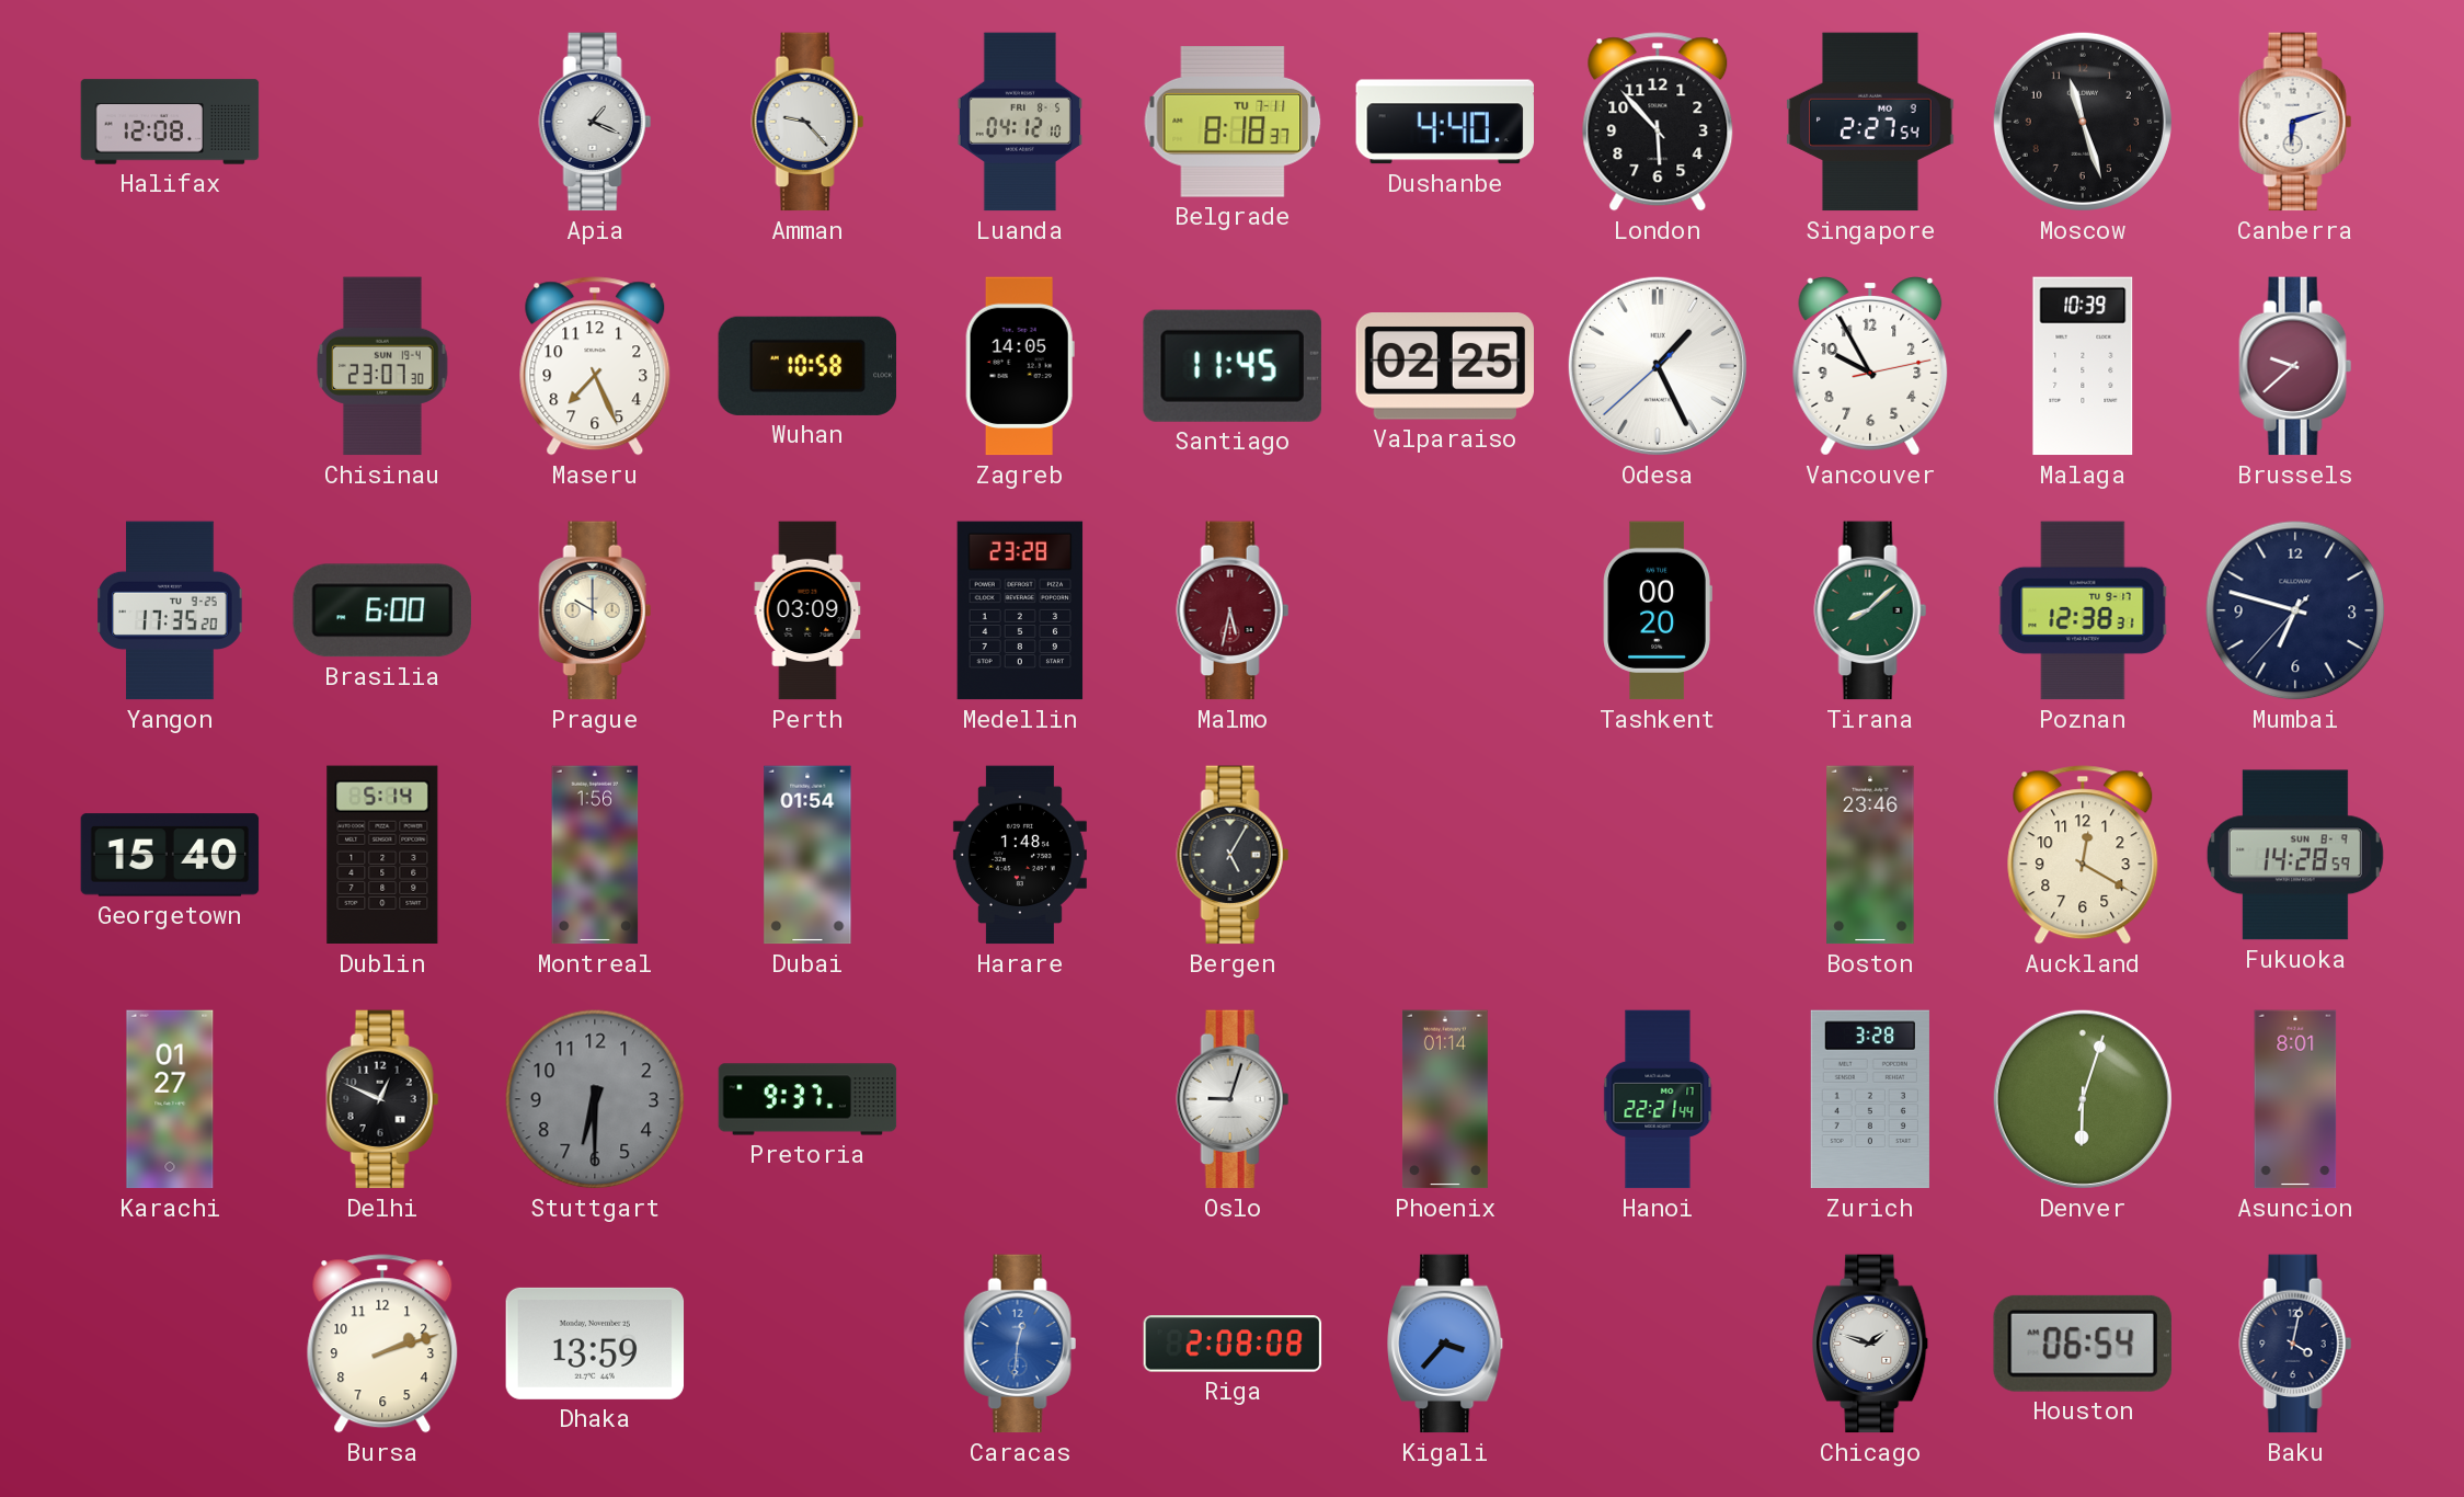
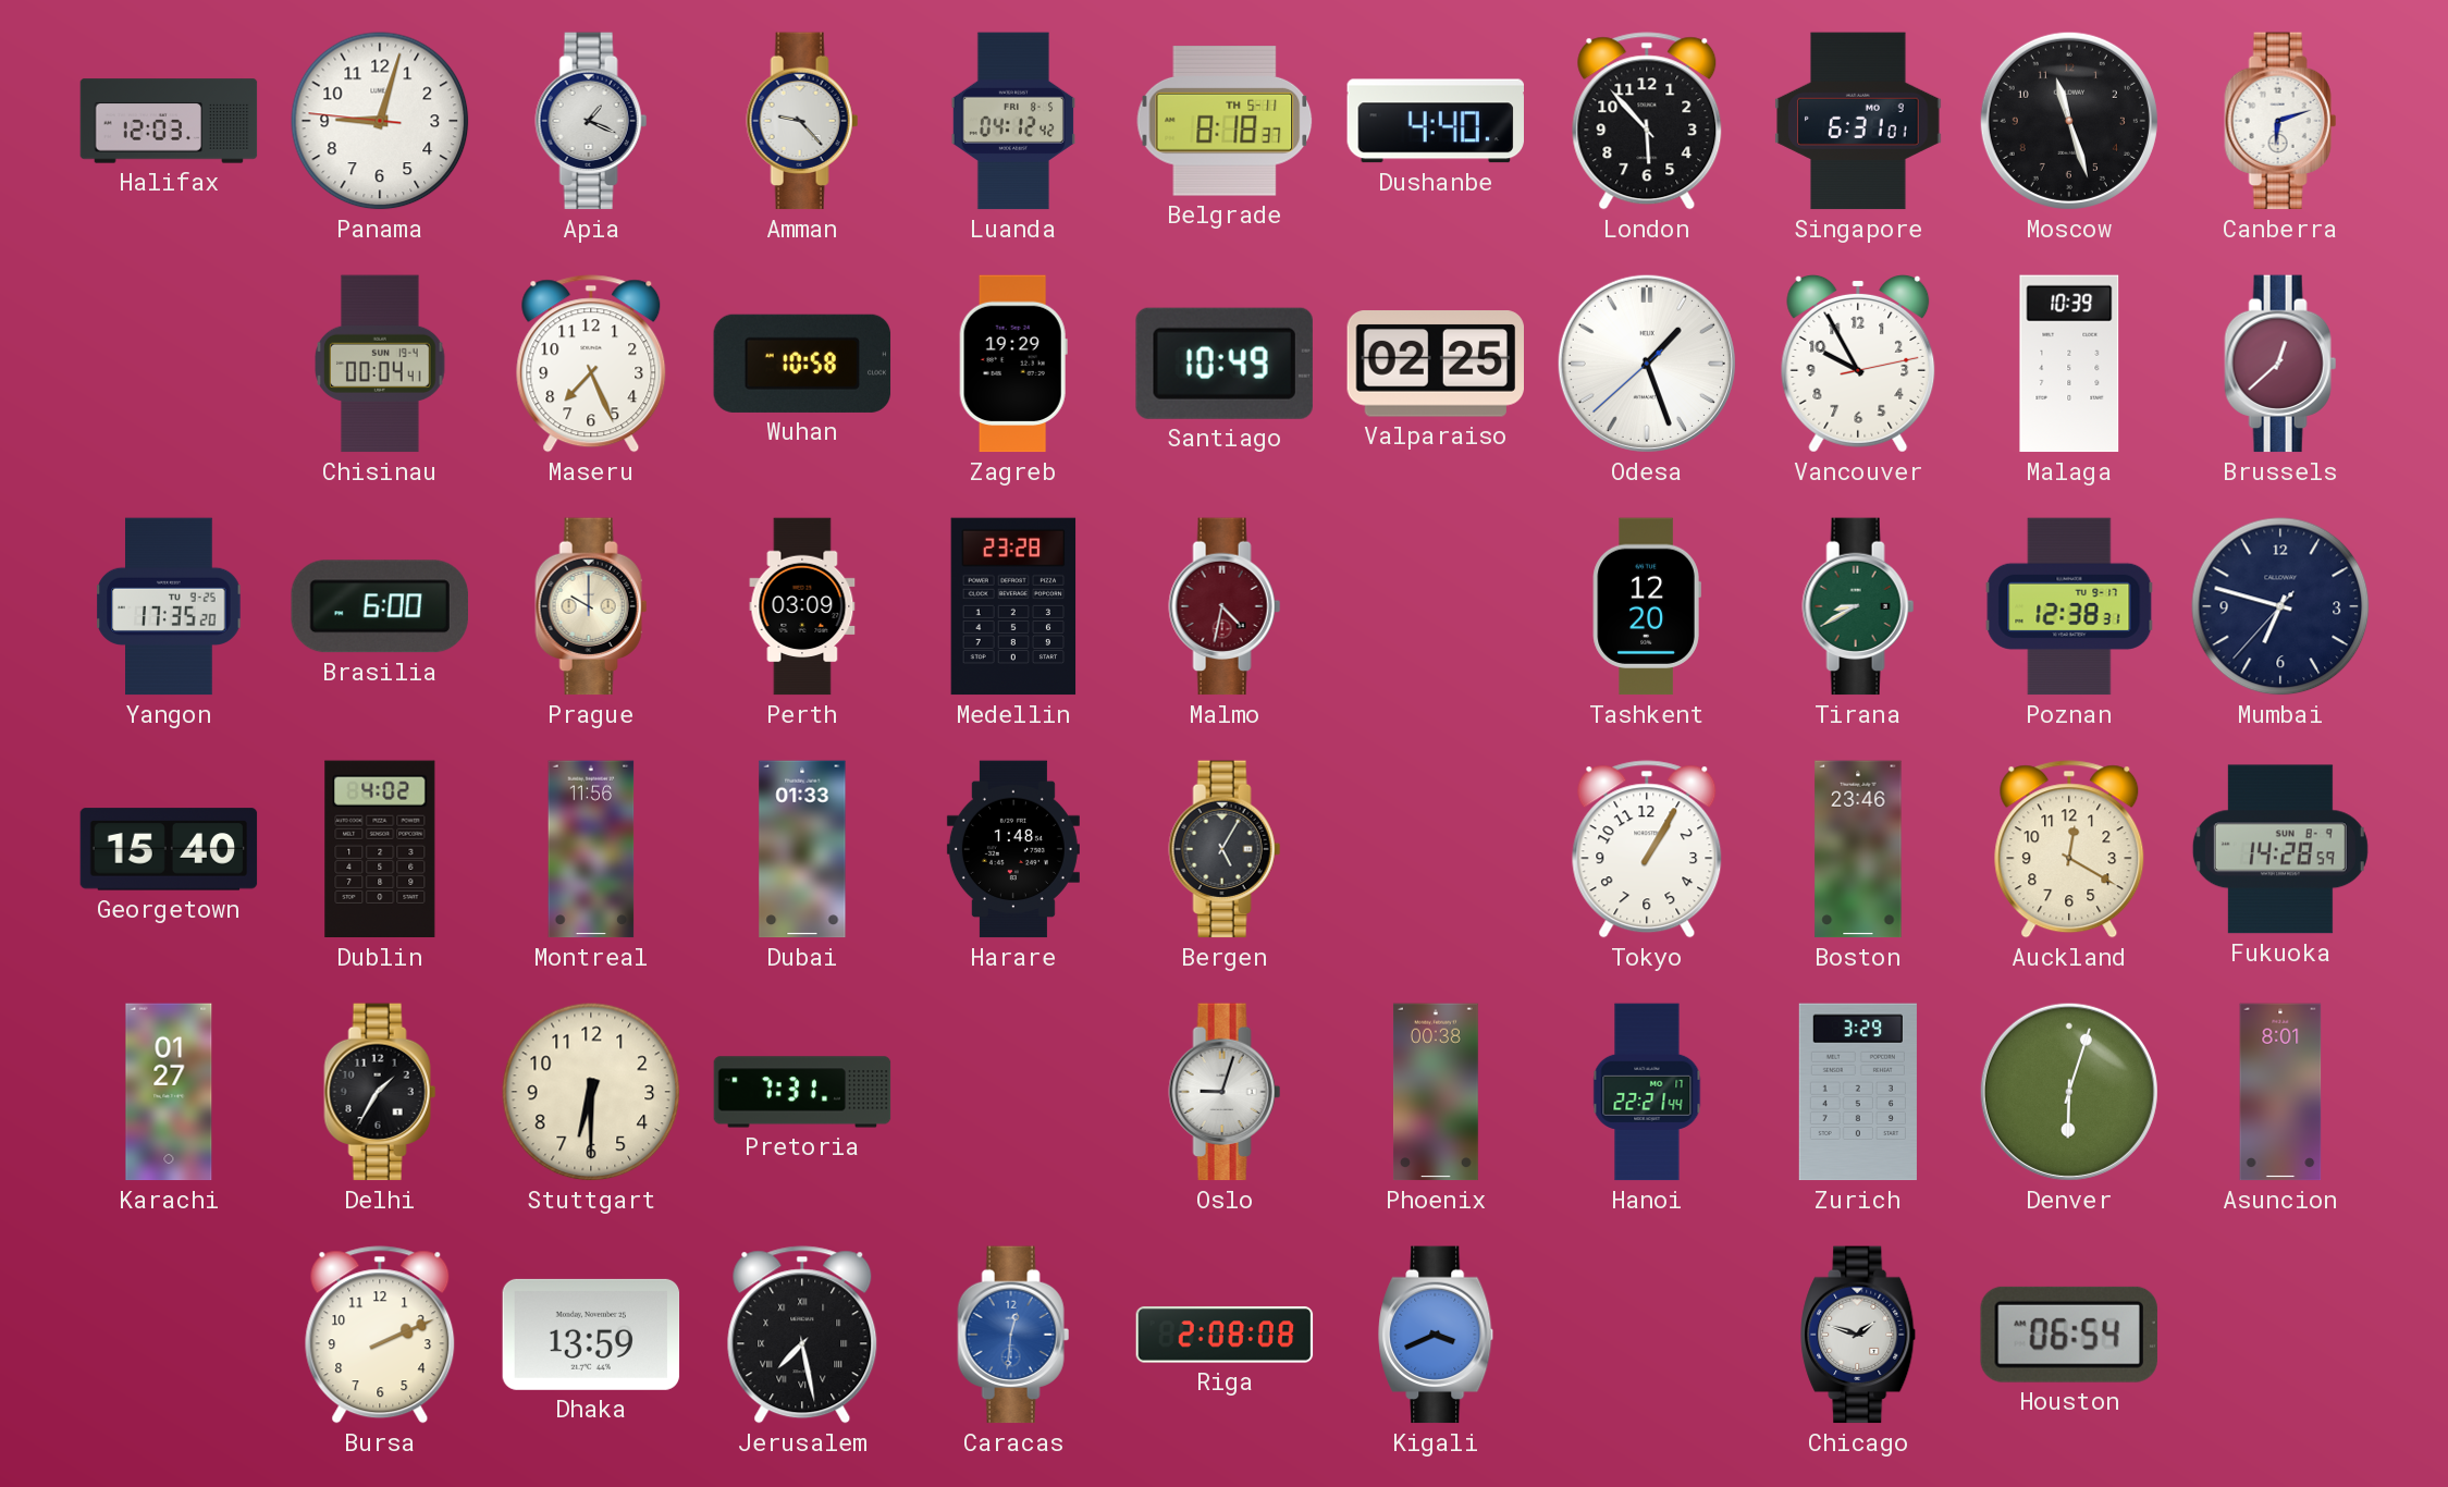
Halifax: 12:08 -> 12:03 (169, 121)
Panama: none -> 9:02 (380, 121)
Luanda: 04:12:10 -> 04:12:42 (1013, 121)
Belgrade date: TU 7-11 -> TH 5-11 (1225, 122)
Singapore: 2:27 -> 6:31 (1858, 121)
Chisinau: 23:07 -> 00:04 (380, 364)
Zagreb: 14:05 -> 19:29 (1013, 364)
Santiago: 11:45 -> 10:49 (1225, 364)
Odesa: 1:25 -> 1:26 (1647, 364)
Brussels: 9:38 -> 12:38 (2280, 364)
Malmo: 5:32 -> 4:32 (1225, 606)
Tashkent: 00:20 -> 12:20 (1647, 606)
Tirana: 8:08 -> 8:40 (1858, 606)
Dublin: 5:14 -> 4:02 (380, 849)
Montreal: 1:56 -> 11:56 (591, 849)
Dubai: 01:54 -> 01:33 (802, 849)
Tokyo: none -> 1:05 (1647, 849)
Delhi: 12:49 -> 1:35 (380, 1092)
Stuttgart dial: grey -> cream (591, 1092)
Pretoria: 9:37 -> 7:31 (802, 1092)
Phoenix: 01:14 -> 00:38 (1436, 1092)
Zurich: 3:28 -> 3:29 (1858, 1092)
Bursa: 2:12 -> 2:11 (380, 1335)
Jerusalem: none -> 7:28 (802, 1335)
Kigali: 3:37 -> 3:41 (1437, 1335)
Baku: 4:02 -> none (2295, 1344)
